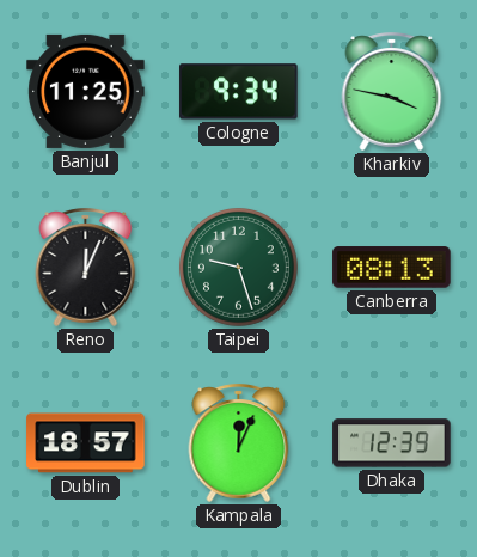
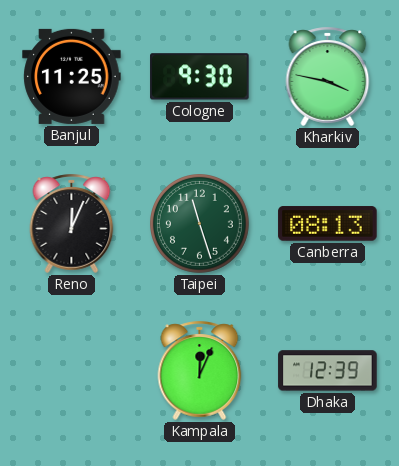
Cologne: 9:34 -> 9:30 (200, 77)
Taipei: 9:27 -> 11:27 (200, 224)
Dublin: 18:57 -> none (86, 443)
